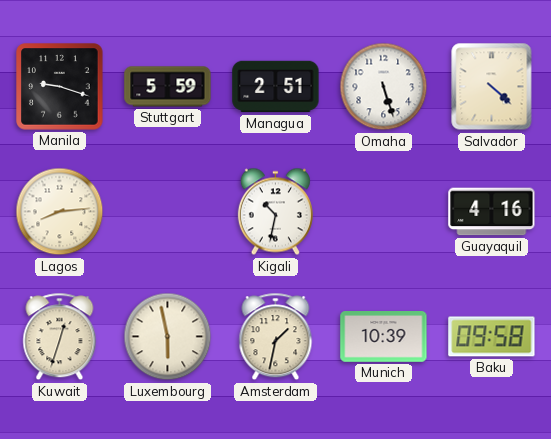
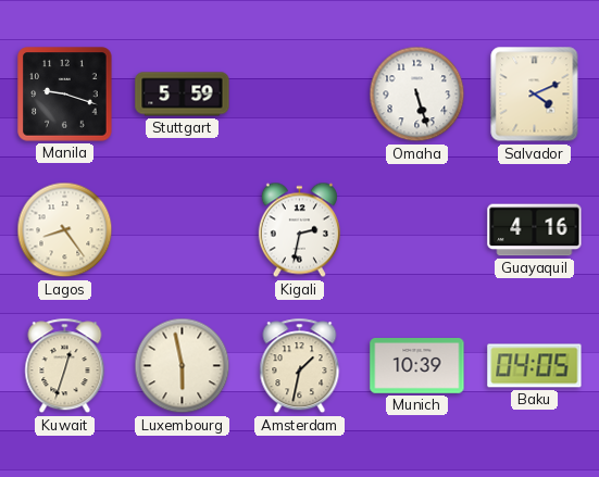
Managua: 2:51 -> none (276, 87)
Salvador: 4:22 -> 4:11 (535, 95)
Lagos: 8:14 -> 8:24 (65, 230)
Kigali: 10:32 -> 2:32 (299, 230)
Baku: 09:58 -> 04:05 (535, 366)
